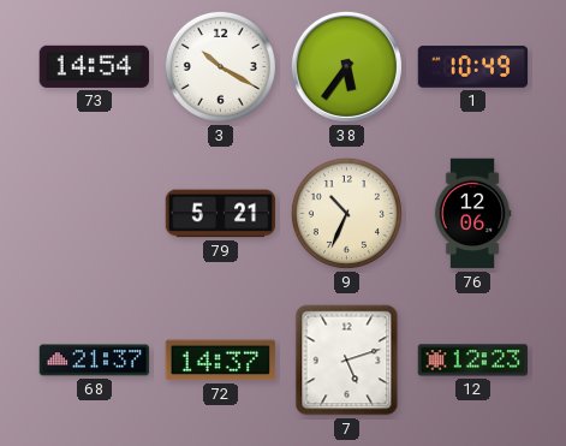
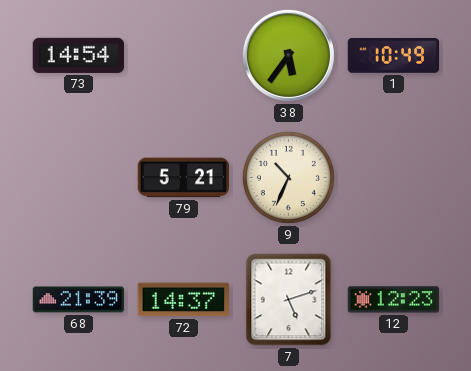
3: 10:20 -> none (220, 66)
76: 12:06 -> none (472, 214)
68: 21:37 -> 21:39 (79, 300)
